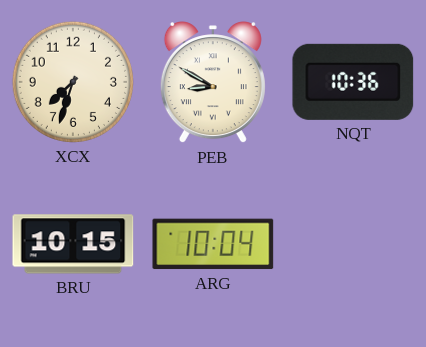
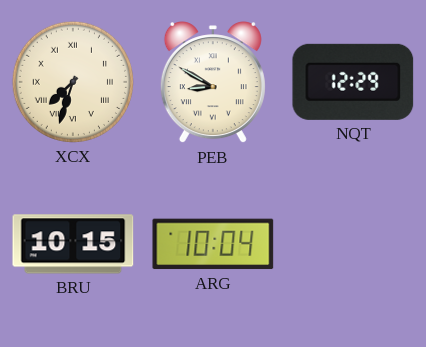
XCX numerals: Arabic -> Roman (73, 82)
NQT: 10:36 -> 12:29 (353, 82)
